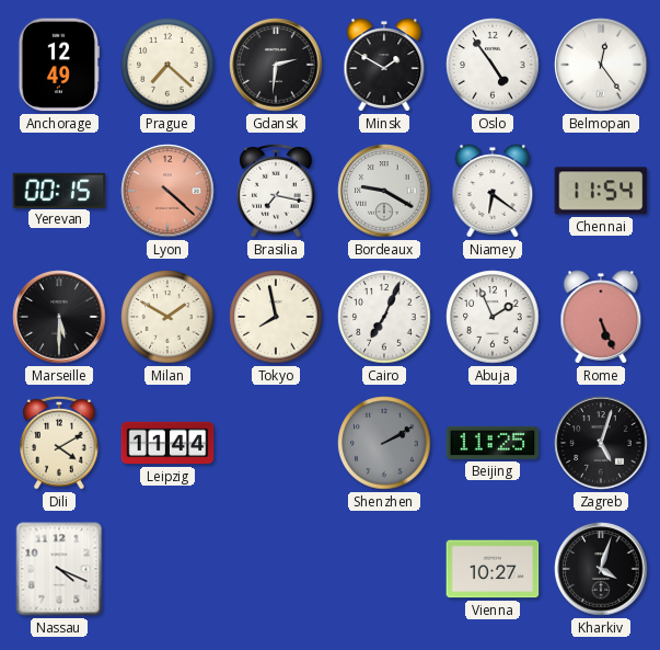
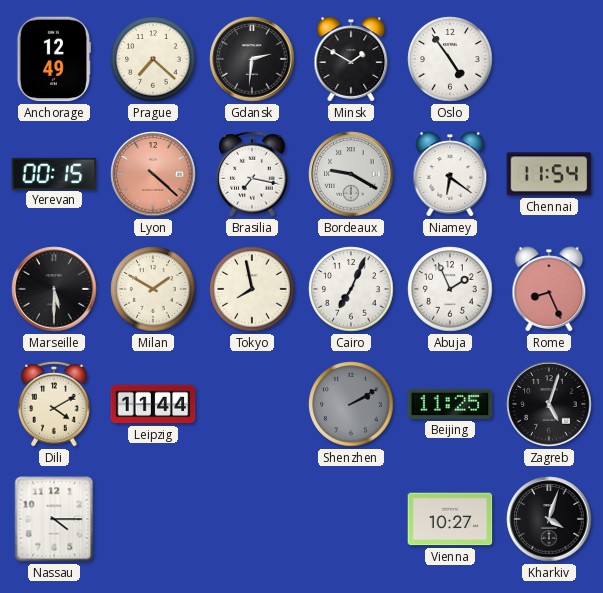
Belmopan: 12:24 -> none (601, 65)
Rome: 5:26 -> 8:26 (549, 289)
Nassau: 4:19 -> 4:15 (54, 519)
